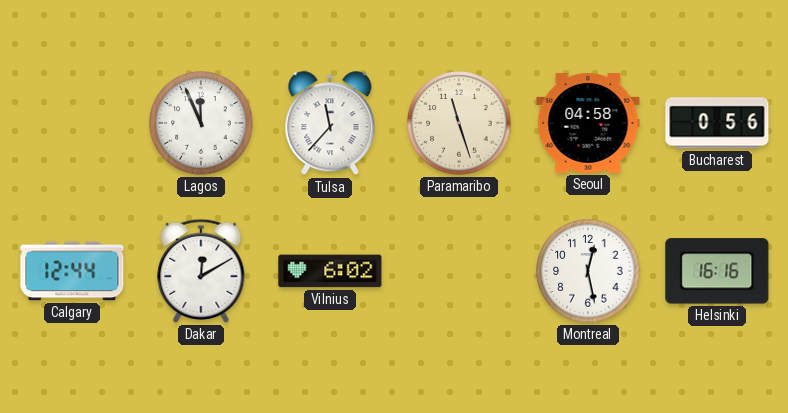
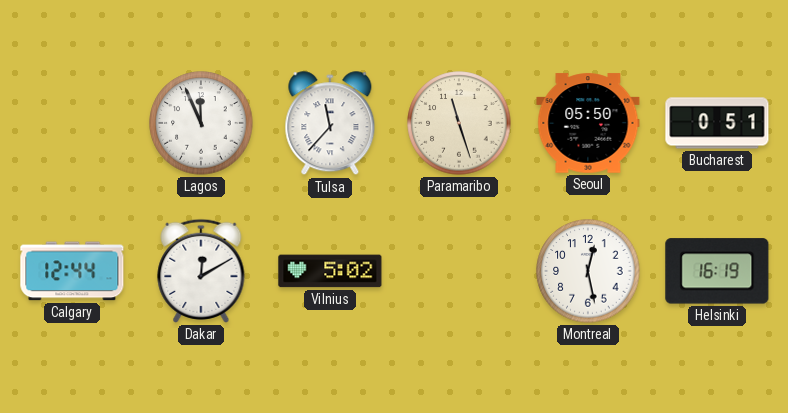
Seoul: 04:58 -> 05:50 (588, 123)
Bucharest: 0:56 -> 0:51 (717, 123)
Vilnius: 6:02 -> 5:02 (330, 271)
Helsinki: 16:16 -> 16:19 (717, 271)
